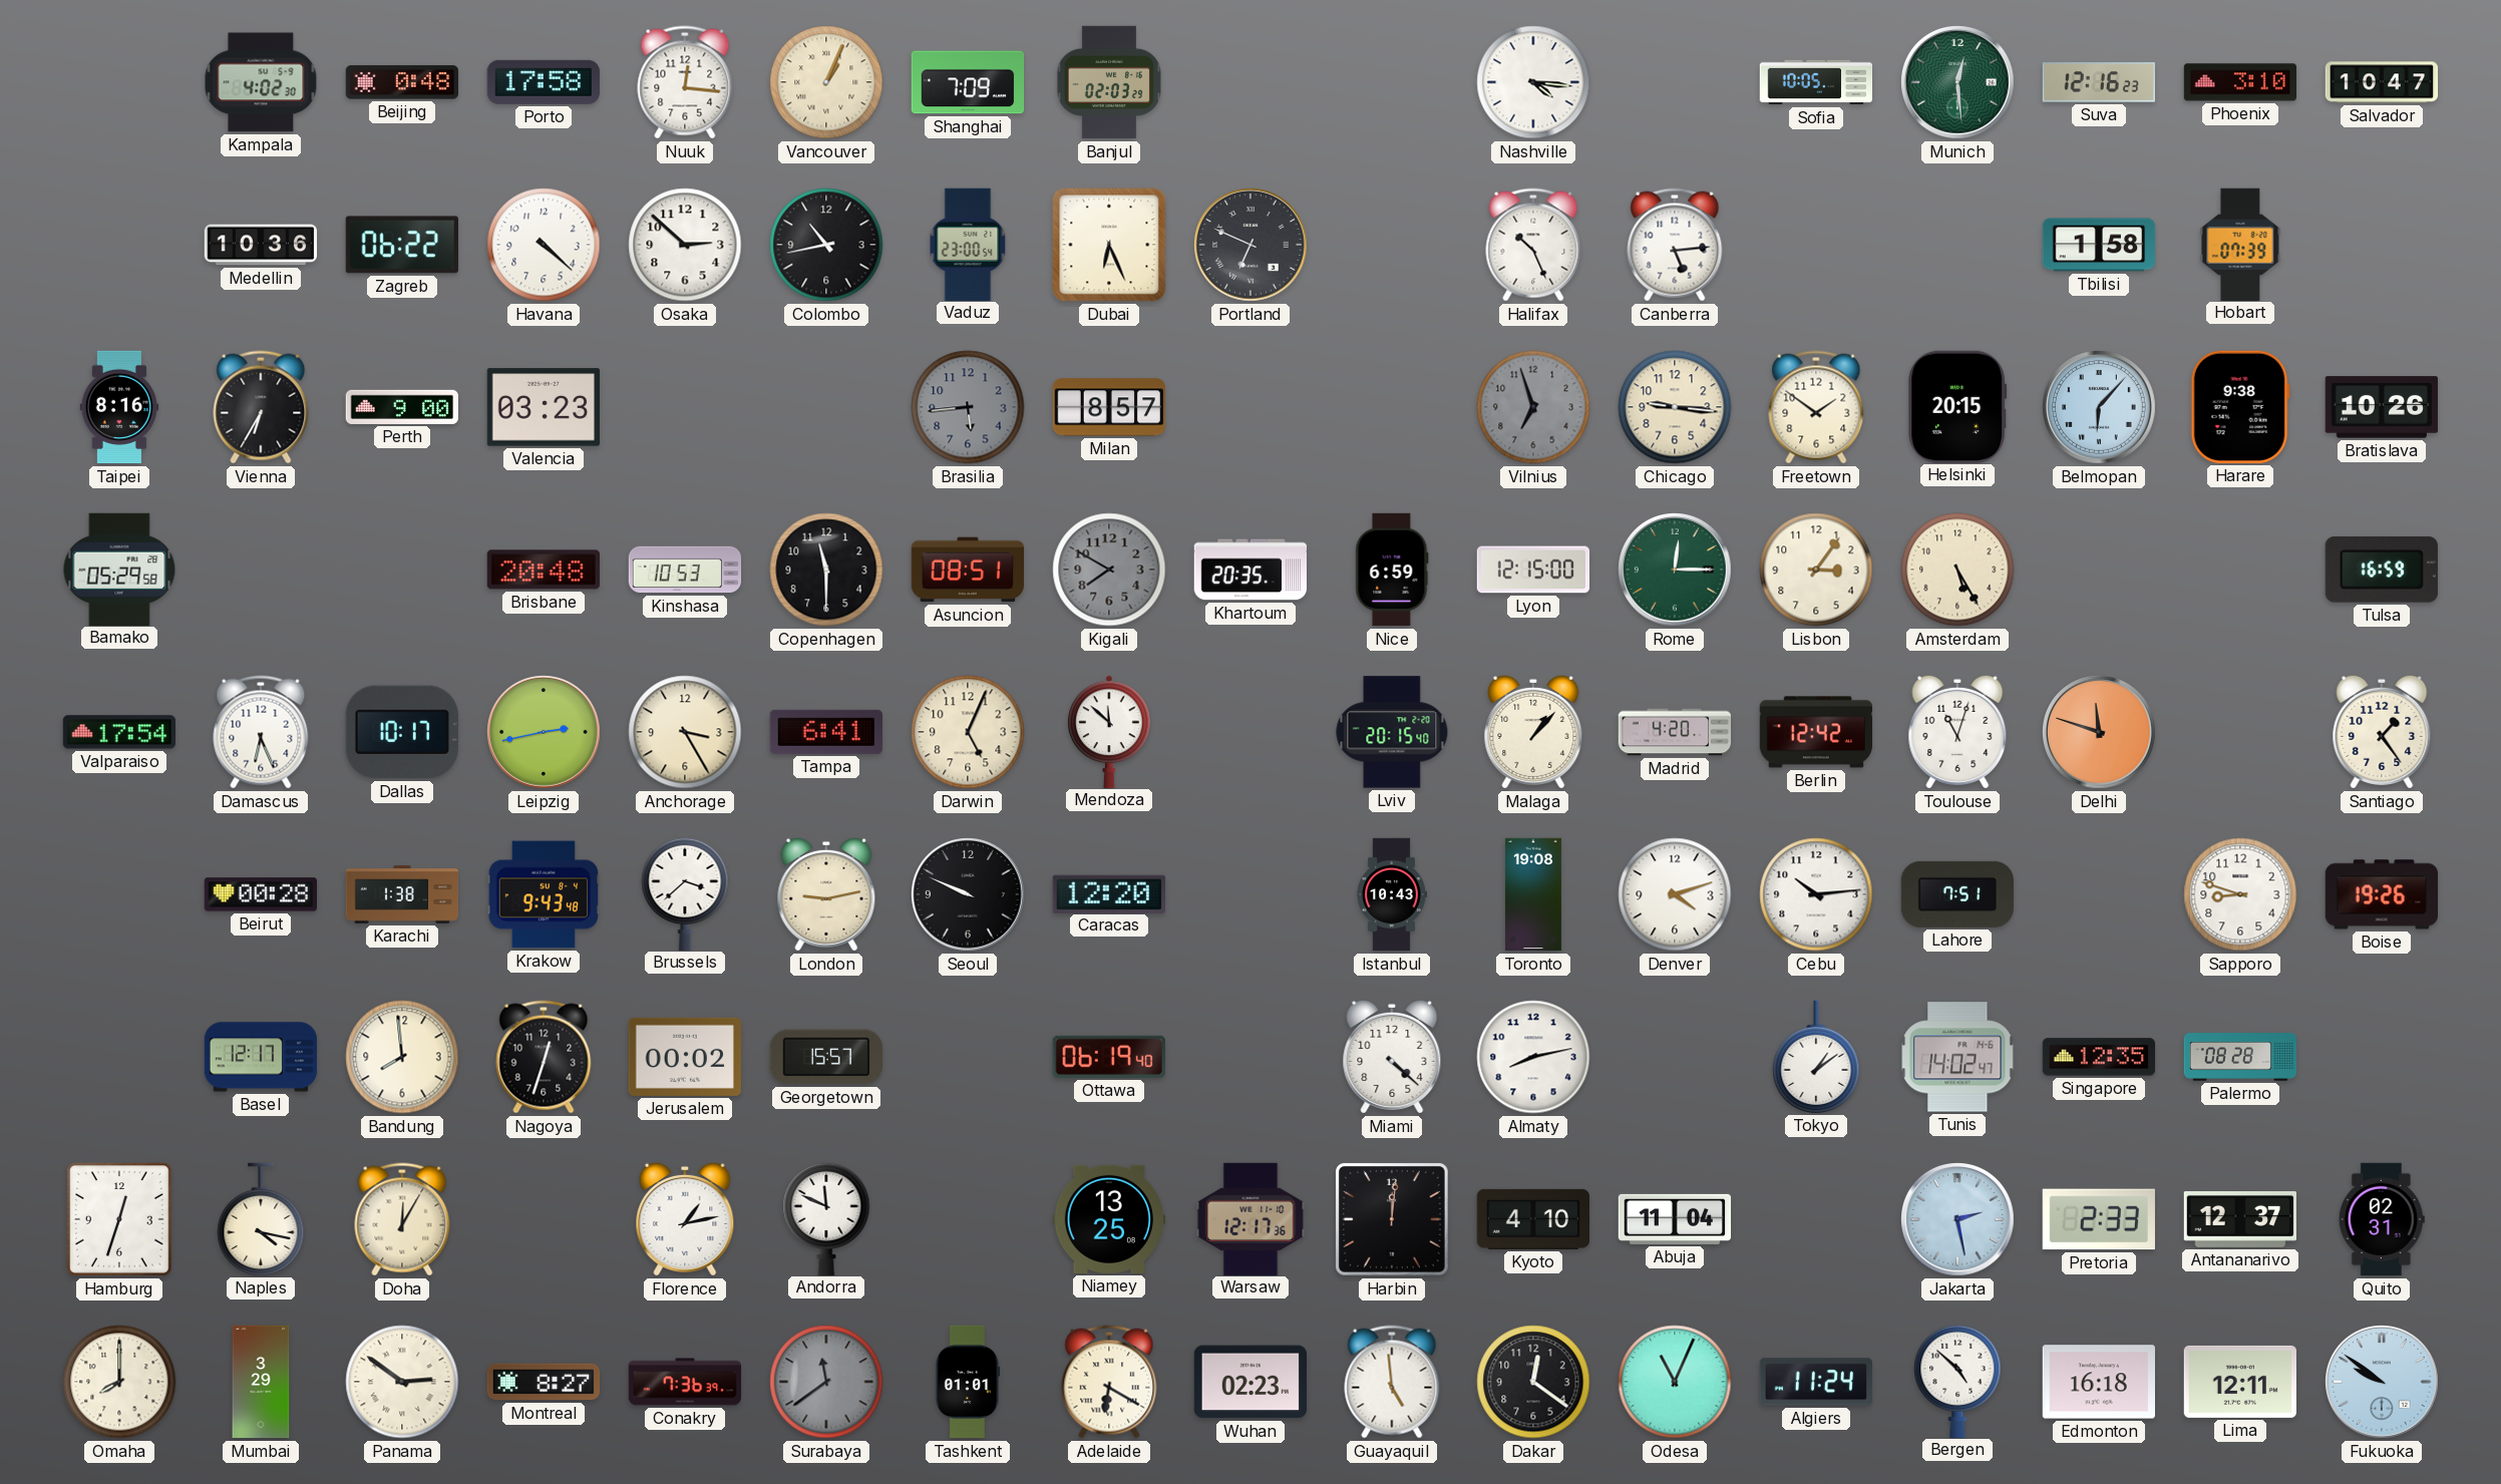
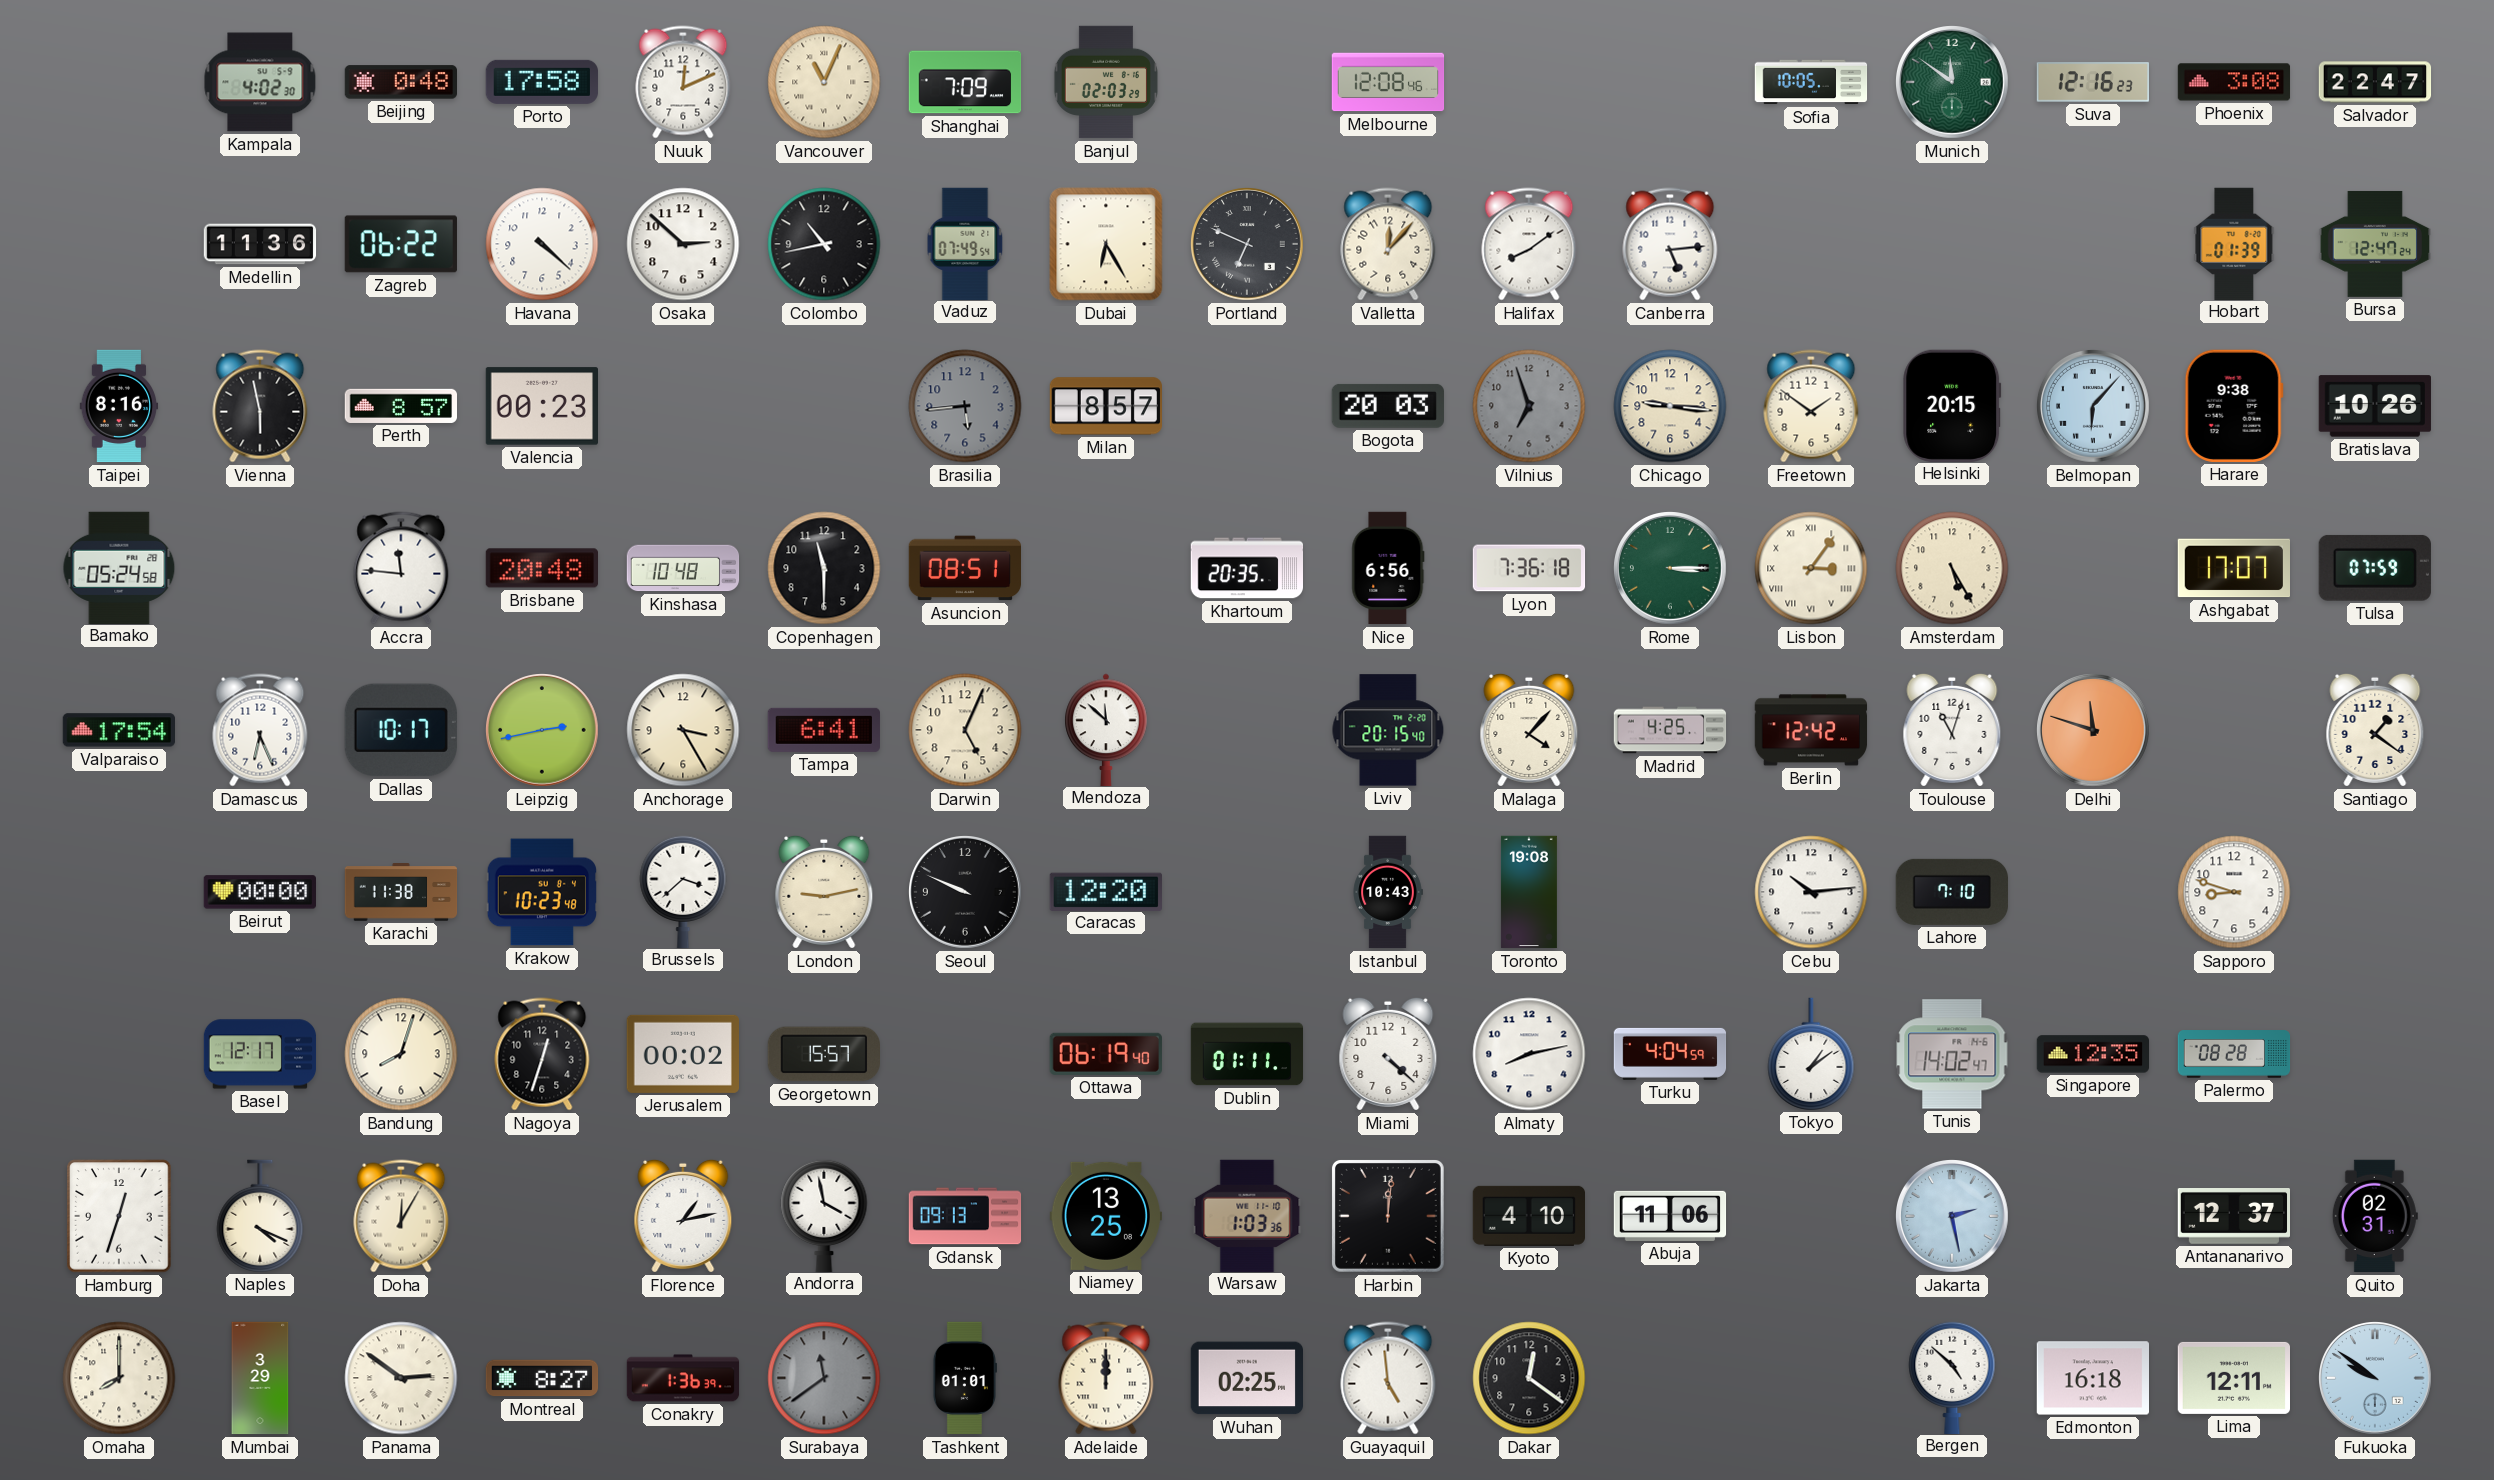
Nuuk: 12:16 -> 12:11 (683, 82)
Vancouver: 1:04 -> 11:04 (824, 82)
Melbourne: none -> 12:08 (1388, 82)
Nashville: 4:16 -> none (1533, 82)
Munich: 12:29 -> 11:51 (1953, 83)
Phoenix: 3:10 -> 3:08 (2234, 82)
Salvador: 10:47 -> 22:47 (2375, 82)
Medellin: 10:36 -> 11:36 (260, 244)
Vaduz: 23:00 -> 07:49 (965, 243)
Dubai: 6:26 -> 6:25 (1106, 244)
Valletta: none -> 12:07 (1388, 244)
Halifax: 10:26 -> 8:09 (1529, 244)
Tbilisi: 1:58 -> none (2099, 245)
Hobart: 07:39 -> 01:39 (2234, 243)
Bursa: none -> 12:47 (2374, 244)
Vienna: 6:35 -> 5:58 (260, 406)
Perth: 9:00 -> 8:57 (400, 406)
Valencia: 03:23 -> 00:23 (541, 406)
Bogota: none -> 20:03 (1388, 406)
Bamako: 05:29 -> 05:24 (119, 567)
Accra: none -> 11:46 (401, 568)
Kinshasa: 10:53 -> 10:48 (683, 568)
Kigali: 7:50 -> none (1109, 570)
Nice: 6:59 -> 6:56 (1388, 568)
Lyon: 12:15 -> 7:36 (1529, 568)
Rome: 12:15 -> 3:15 (1671, 569)
Lisbon numerals: Arabic -> Roman (1811, 568)
Ashgabat: none -> 17:07 (2233, 568)
Tulsa: 16:59 -> 07:59 (2375, 568)
Malaga: 1:07 -> 4:07 (1529, 730)
Madrid: 4:20 -> 4:25 (1670, 730)
Santiago: 1:24 -> 1:21 (2375, 730)
Beirut: 00:28 -> 00:00 (259, 892)
Karachi: 1:38 -> 11:38 (401, 893)
Krakow: 9:43 -> 10:23 (541, 892)
Denver: 4:12 -> none (1675, 894)
Lahore: 7:51 -> 7:10 (1951, 892)
Boise: 19:26 -> none (2381, 894)
Bandung: 7:59 -> 8:03 (401, 1054)
Dublin: none -> 01:11 (1247, 1054)
Turku: none -> 4:04 (1670, 1054)
Naples: 4:17 -> 4:19 (260, 1216)
Andorra: 11:49 -> 3:58 (824, 1215)
Gdansk: none -> 09:13 (965, 1216)
Warsaw: 12:17 -> 1:03 (1247, 1215)
Abuja: 11:04 -> 11:06 (1670, 1216)
Pretoria: 2:33 -> none (2099, 1219)
Conakry: 7:36 -> 1:36 (683, 1378)
Adelaide: 6:20 -> 12:00 (1106, 1378)
Wuhan: 02:23 -> 02:25 (1246, 1378)
Odesa: 11:04 -> none (1675, 1382)
Algiers: 11:24 -> none (1815, 1382)
